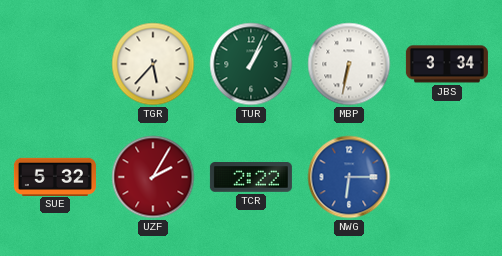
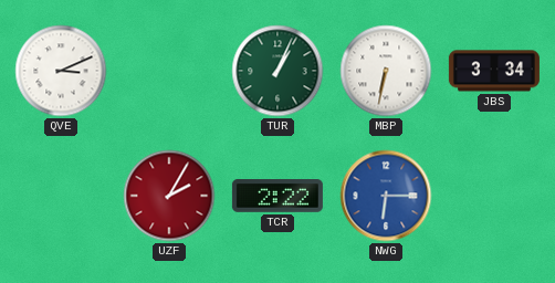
QVE: none -> 3:11 (61, 71)
TGR: 5:37 -> none (153, 64)
SUE: 5:32 -> none (55, 176)
